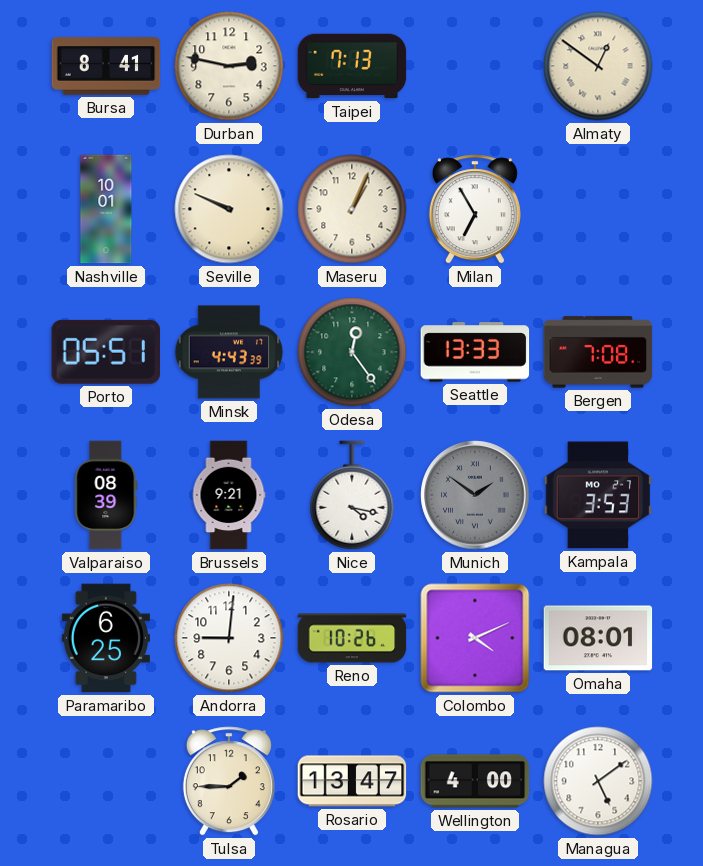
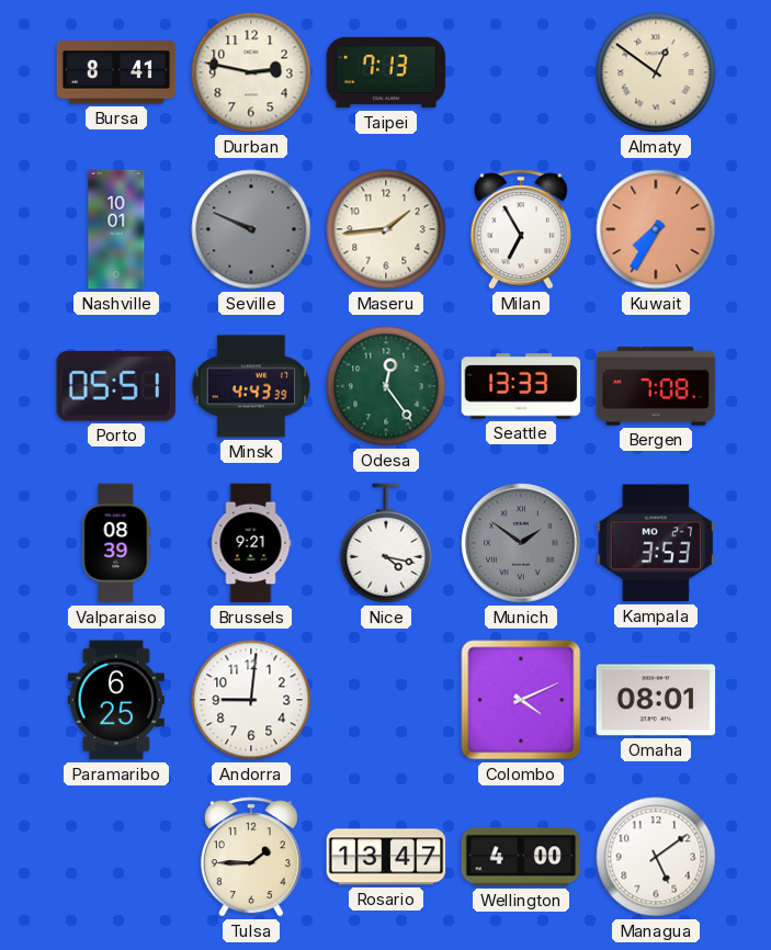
Seville dial: cream -> grey (251, 229)
Maseru: 1:04 -> 1:44 (386, 229)
Kuwait: none -> 7:35 (656, 229)
Reno: 10:26 -> none (352, 638)
